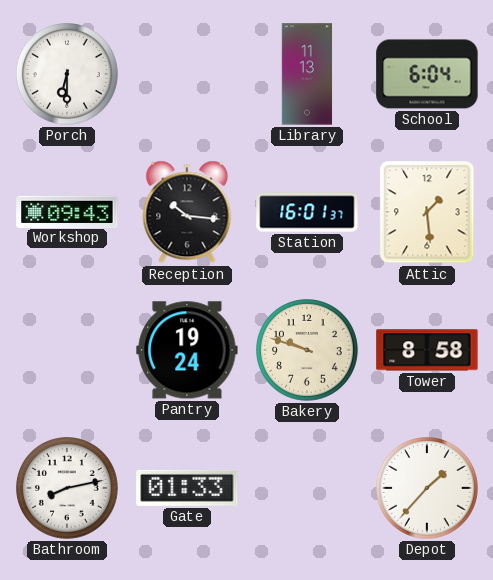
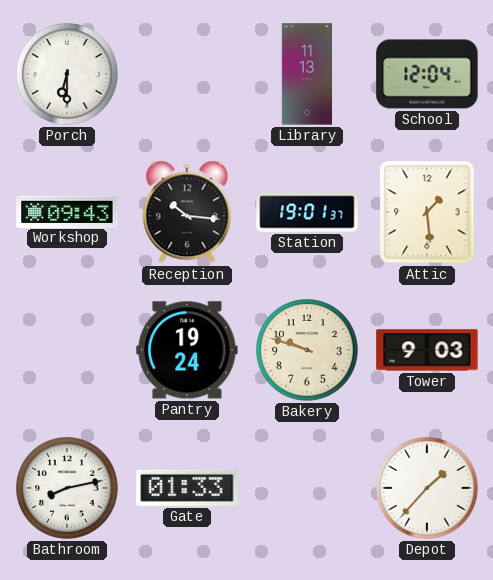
School: 6:04 -> 12:04 (427, 74)
Station: 16:01 -> 19:01 (307, 212)
Tower: 8:58 -> 9:03 (427, 350)
